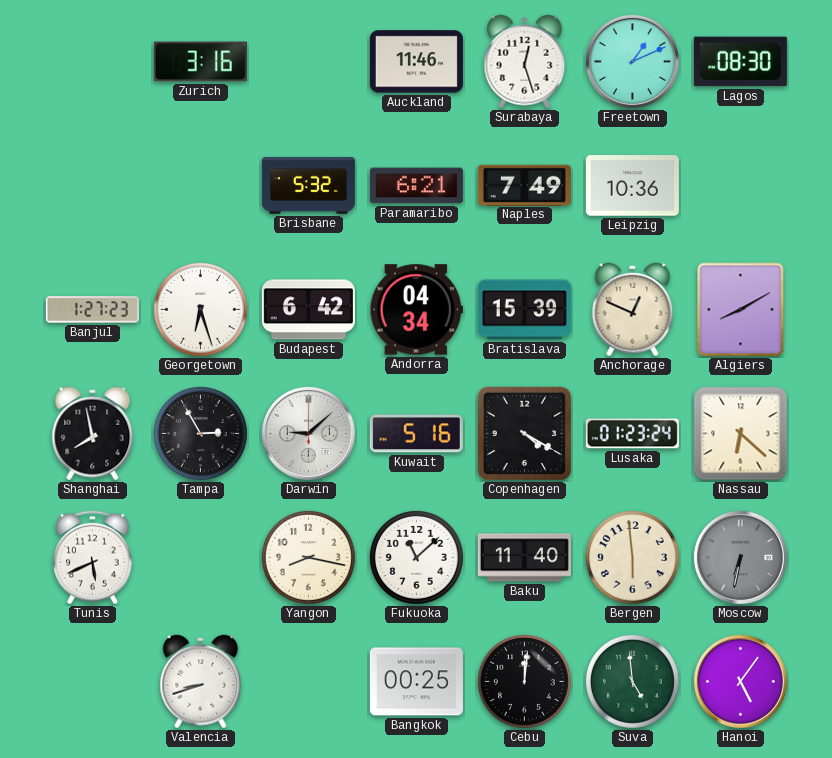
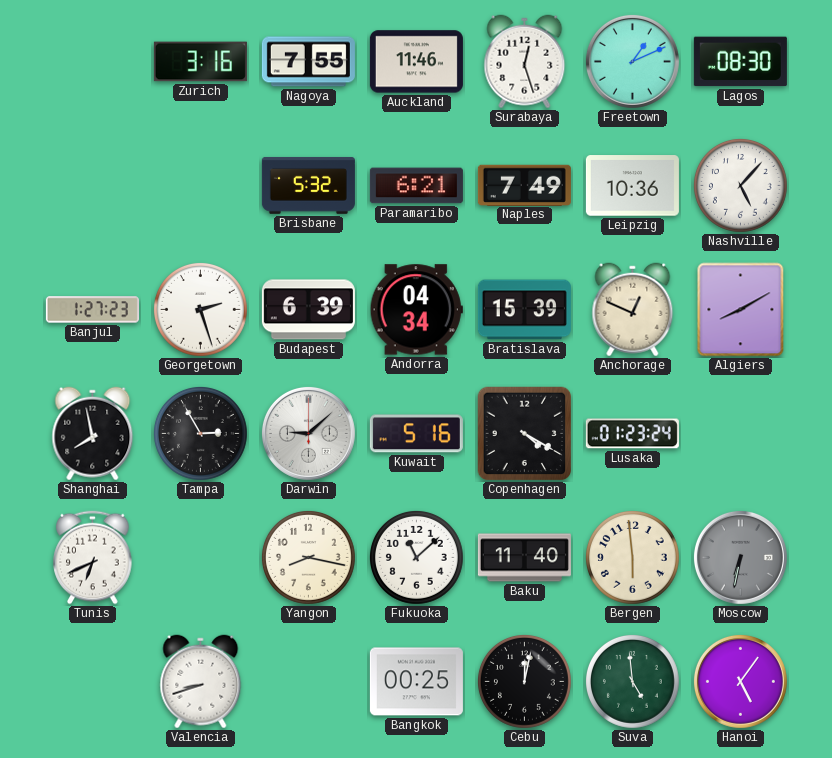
Nagoya: none -> 7:55 (308, 62)
Nashville: none -> 5:07 (741, 186)
Georgetown: 6:27 -> 2:27 (201, 310)
Budapest: 6:42 -> 6:39 (308, 310)
Nassau: 6:22 -> none (741, 434)
Tunis: 5:41 -> 6:41 (93, 558)
Cebu: 12:01 -> 12:02 (525, 682)
